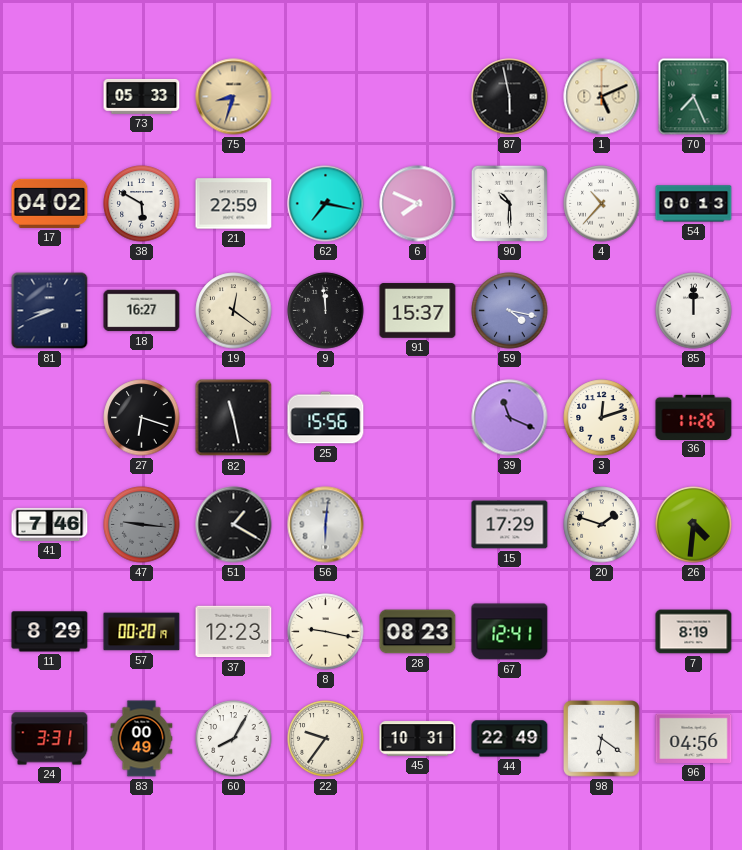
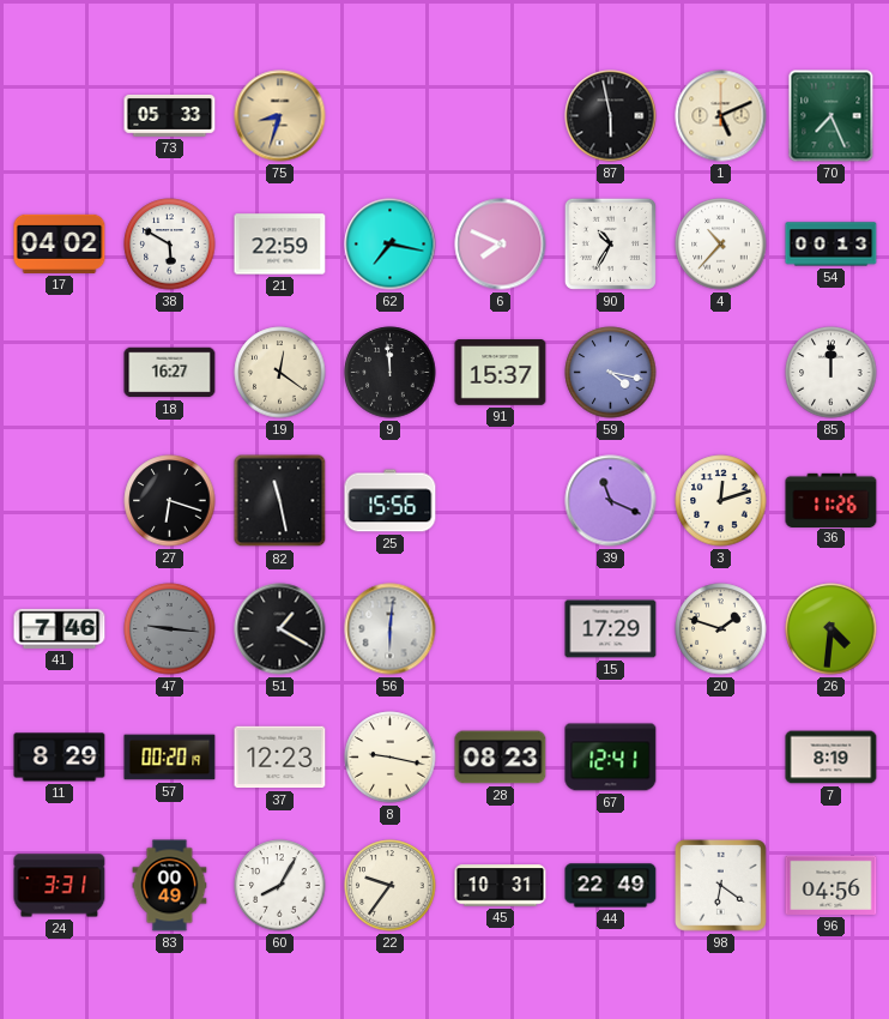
90: 10:30 -> 10:35 (610, 243)
81: 8:41 -> none (50, 311)
